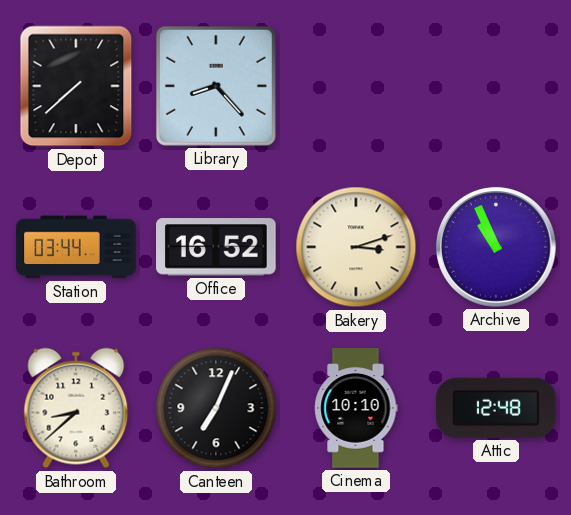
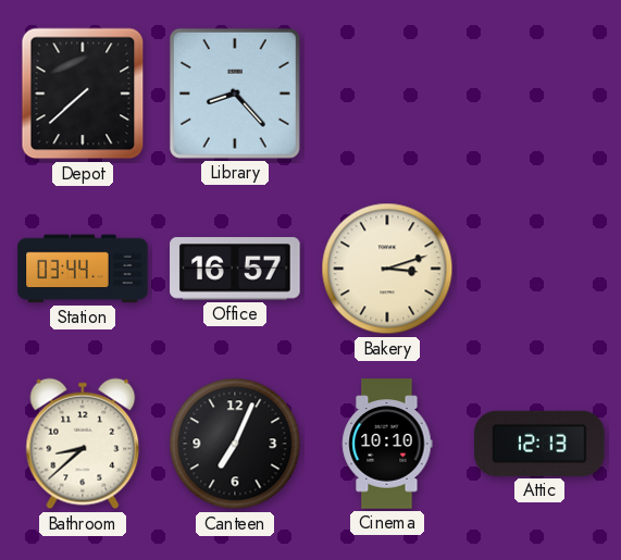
Office: 16:52 -> 16:57 (235, 269)
Archive: 10:56 -> none (496, 247)
Attic: 12:48 -> 12:13 (539, 444)
